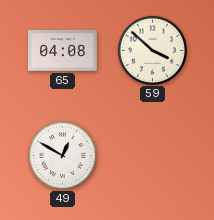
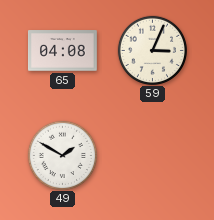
59: 3:52 -> 3:04 (152, 50)
49: 12:50 -> 1:50 (62, 155)
